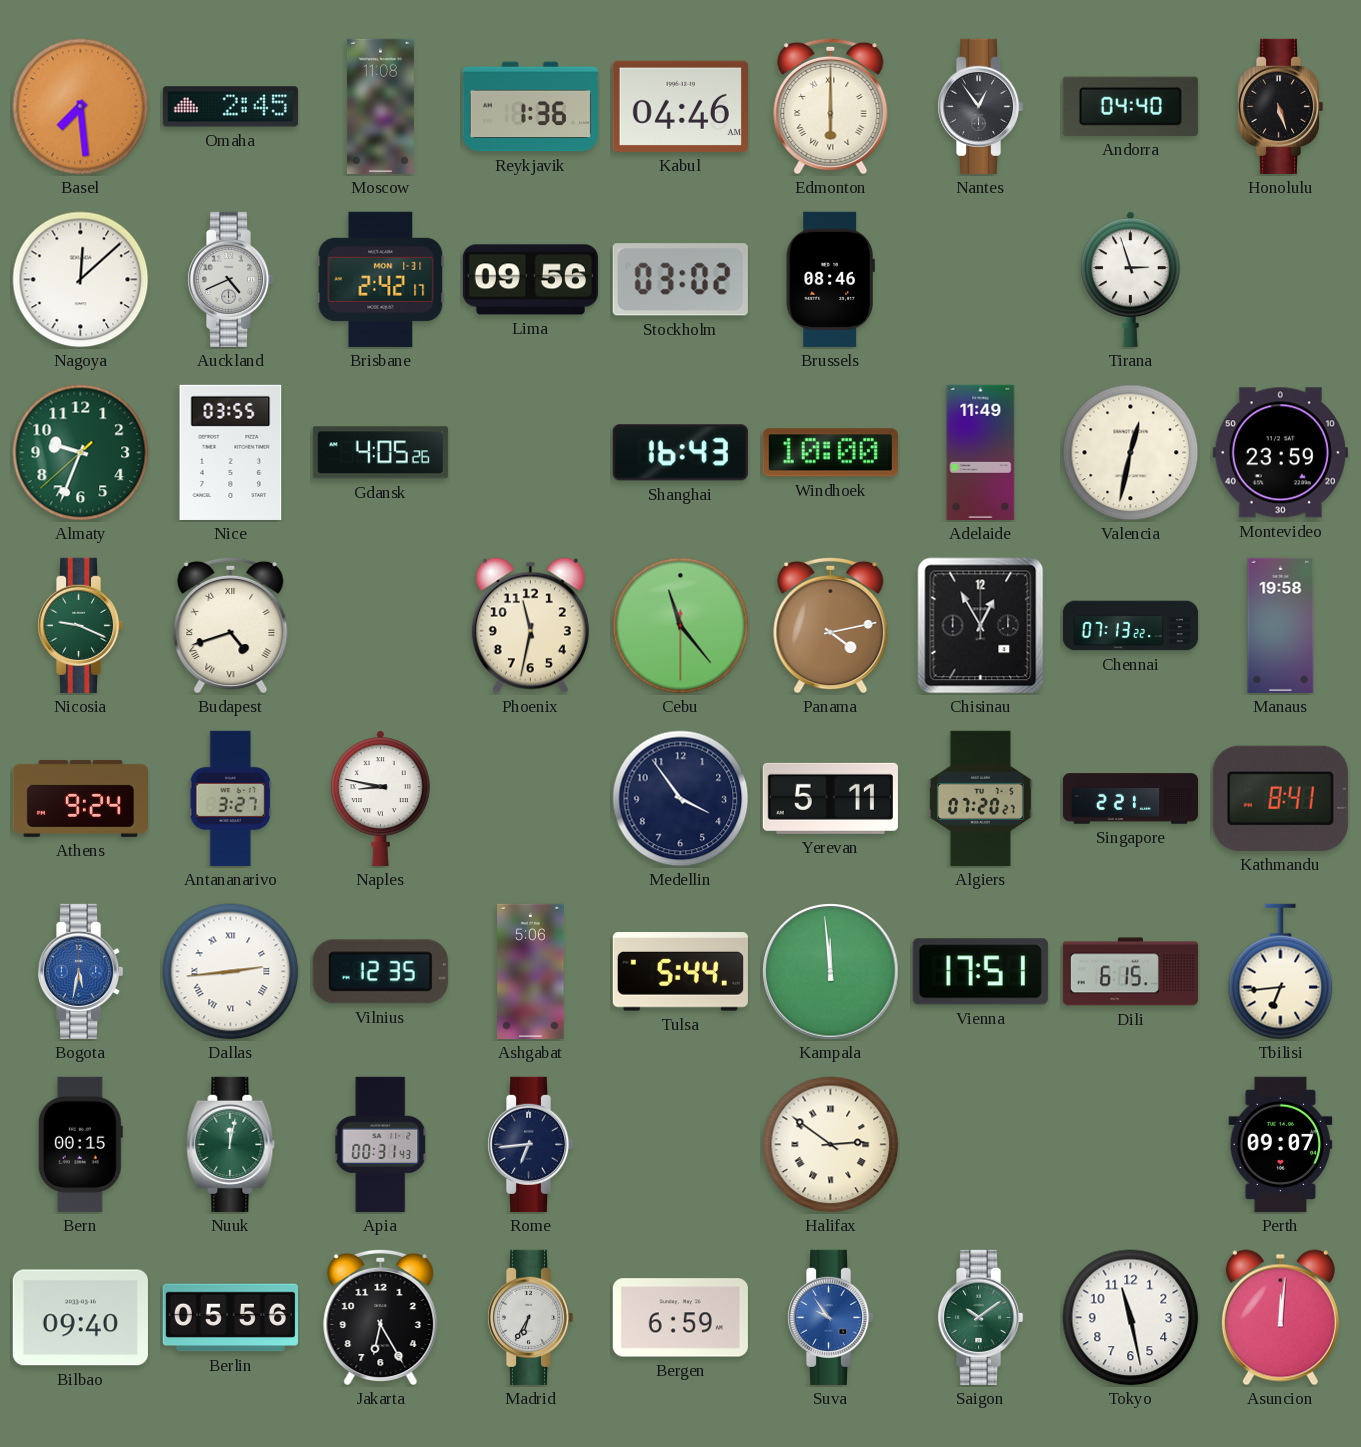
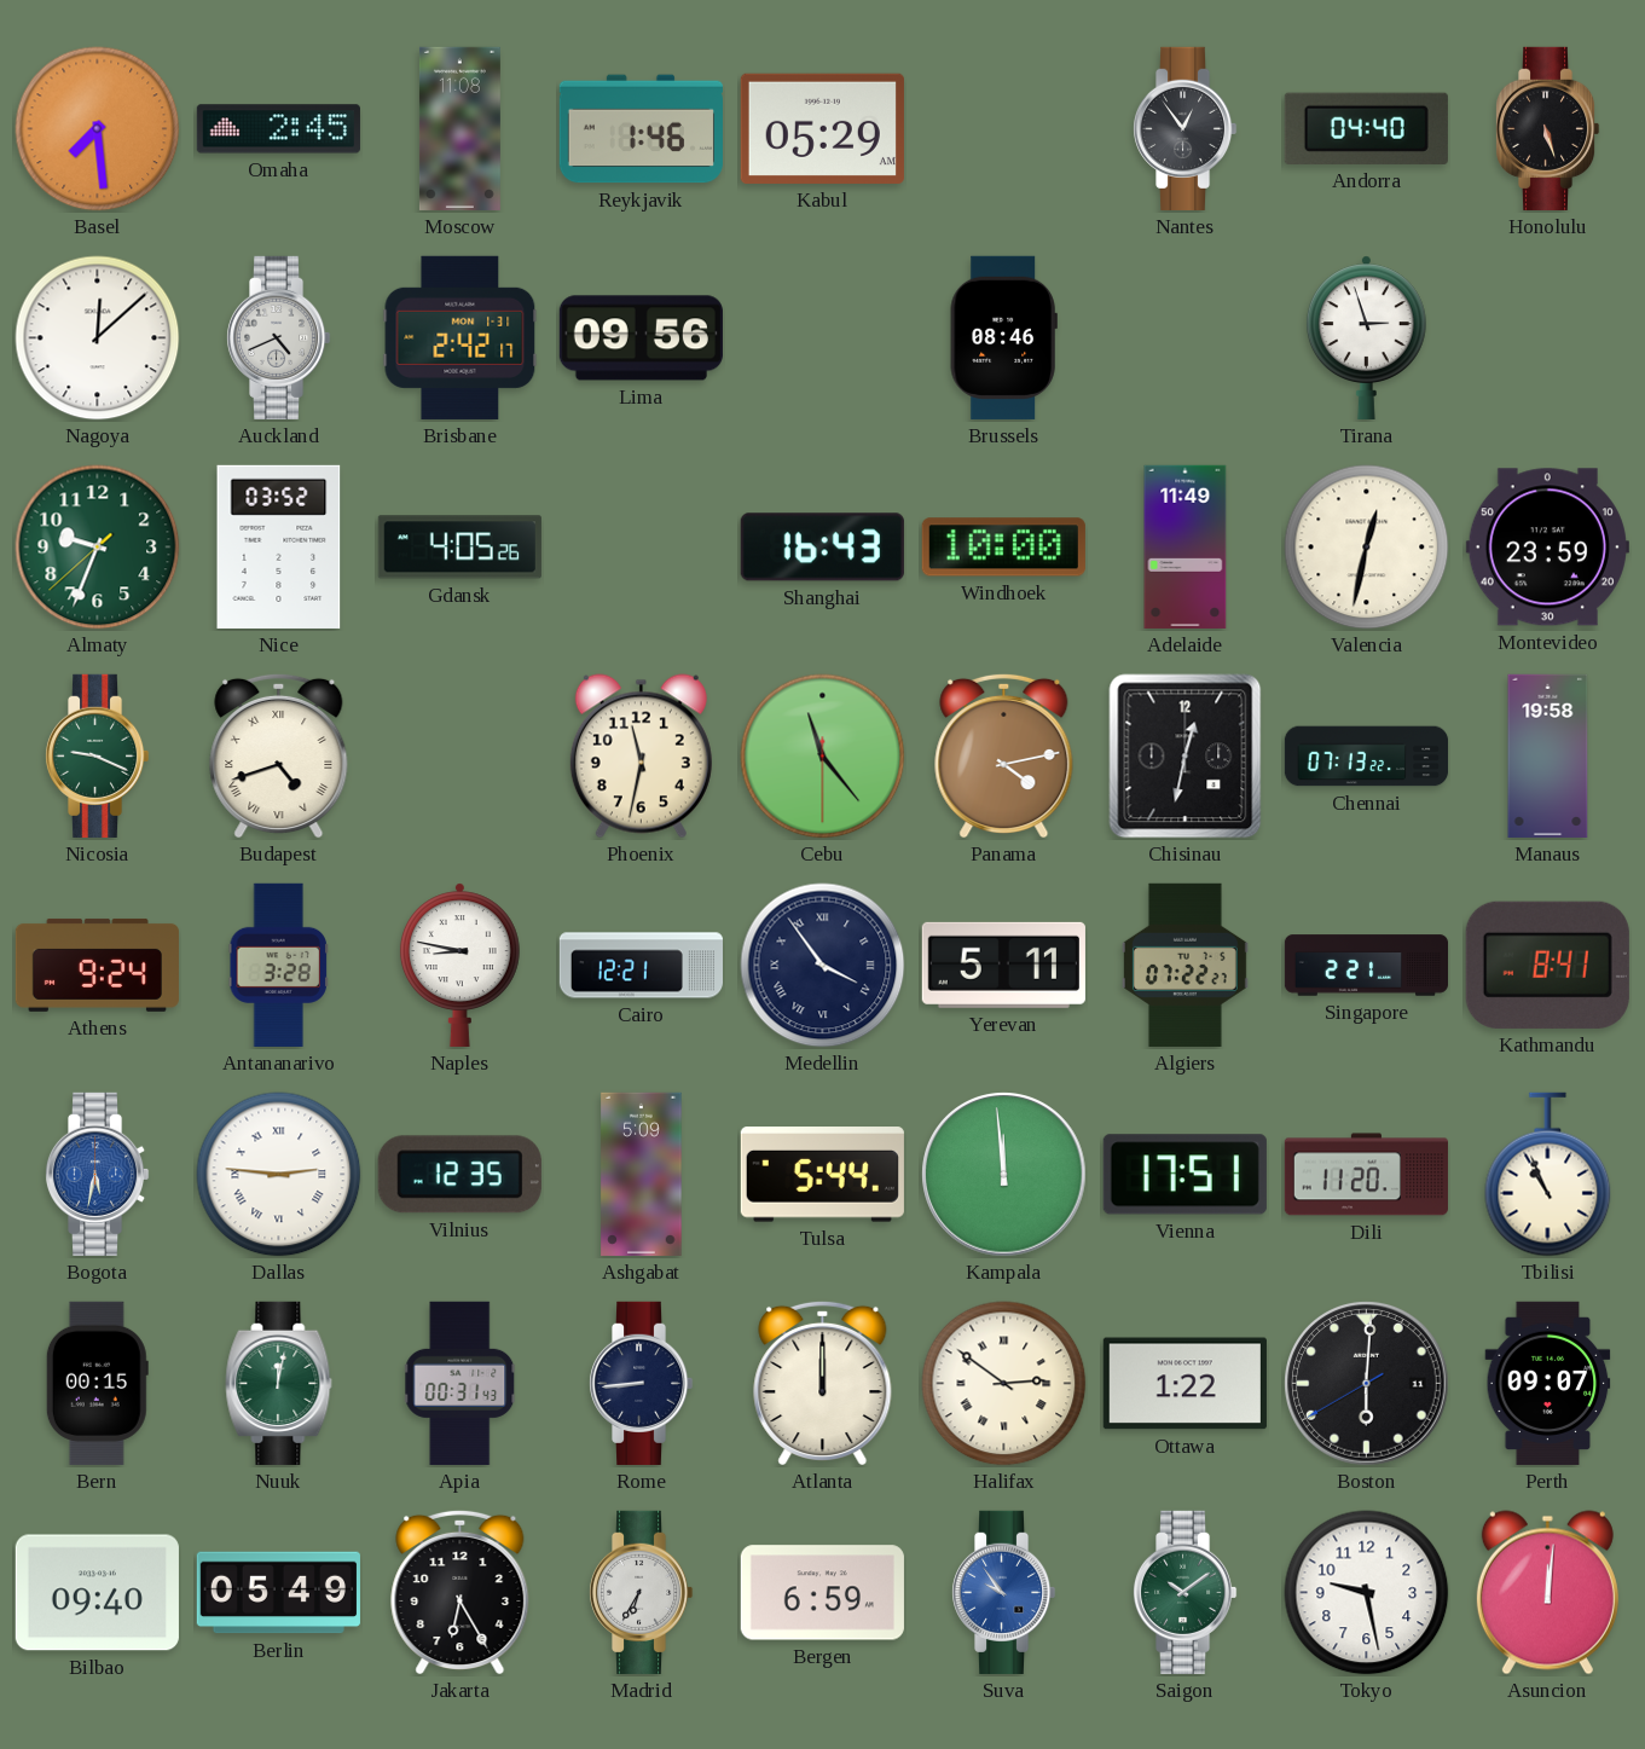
Reykjavik: 1:36 -> 1:46 (641, 129)
Kabul: 04:46 -> 05:29 (822, 128)
Edmonton: 6:00 -> none (831, 106)
Stockholm: 03:02 -> none (680, 280)
Nice: 03:55 -> 03:52 (279, 546)
Chisinau: 12:55 -> 12:32 (1186, 757)
Antananarivo: 3:27 -> 3:28 (278, 965)
Cairo: none -> 12:21 (641, 966)
Medellin numerals: Arabic -> Roman (823, 966)
Algiers: 07:20 -> 07:22 (1184, 965)
Dallas: 2:44 -> 2:46 (279, 1175)
Ashgabat: 5:06 -> 5:09 (642, 1174)
Dili: 6:15 -> 11:20 (1366, 1175)
Tbilisi: 6:44 -> 10:56 (1548, 1175)
Rome: 6:44 -> 8:44 (641, 1383)
Atlanta: none -> 12:00 (823, 1383)
Ottawa: none -> 1:22 (1184, 1384)
Boston: none -> 6:00 (1367, 1384)
Berlin: 05:56 -> 05:49 (278, 1593)
Tokyo: 11:28 -> 9:28 (1367, 1593)
